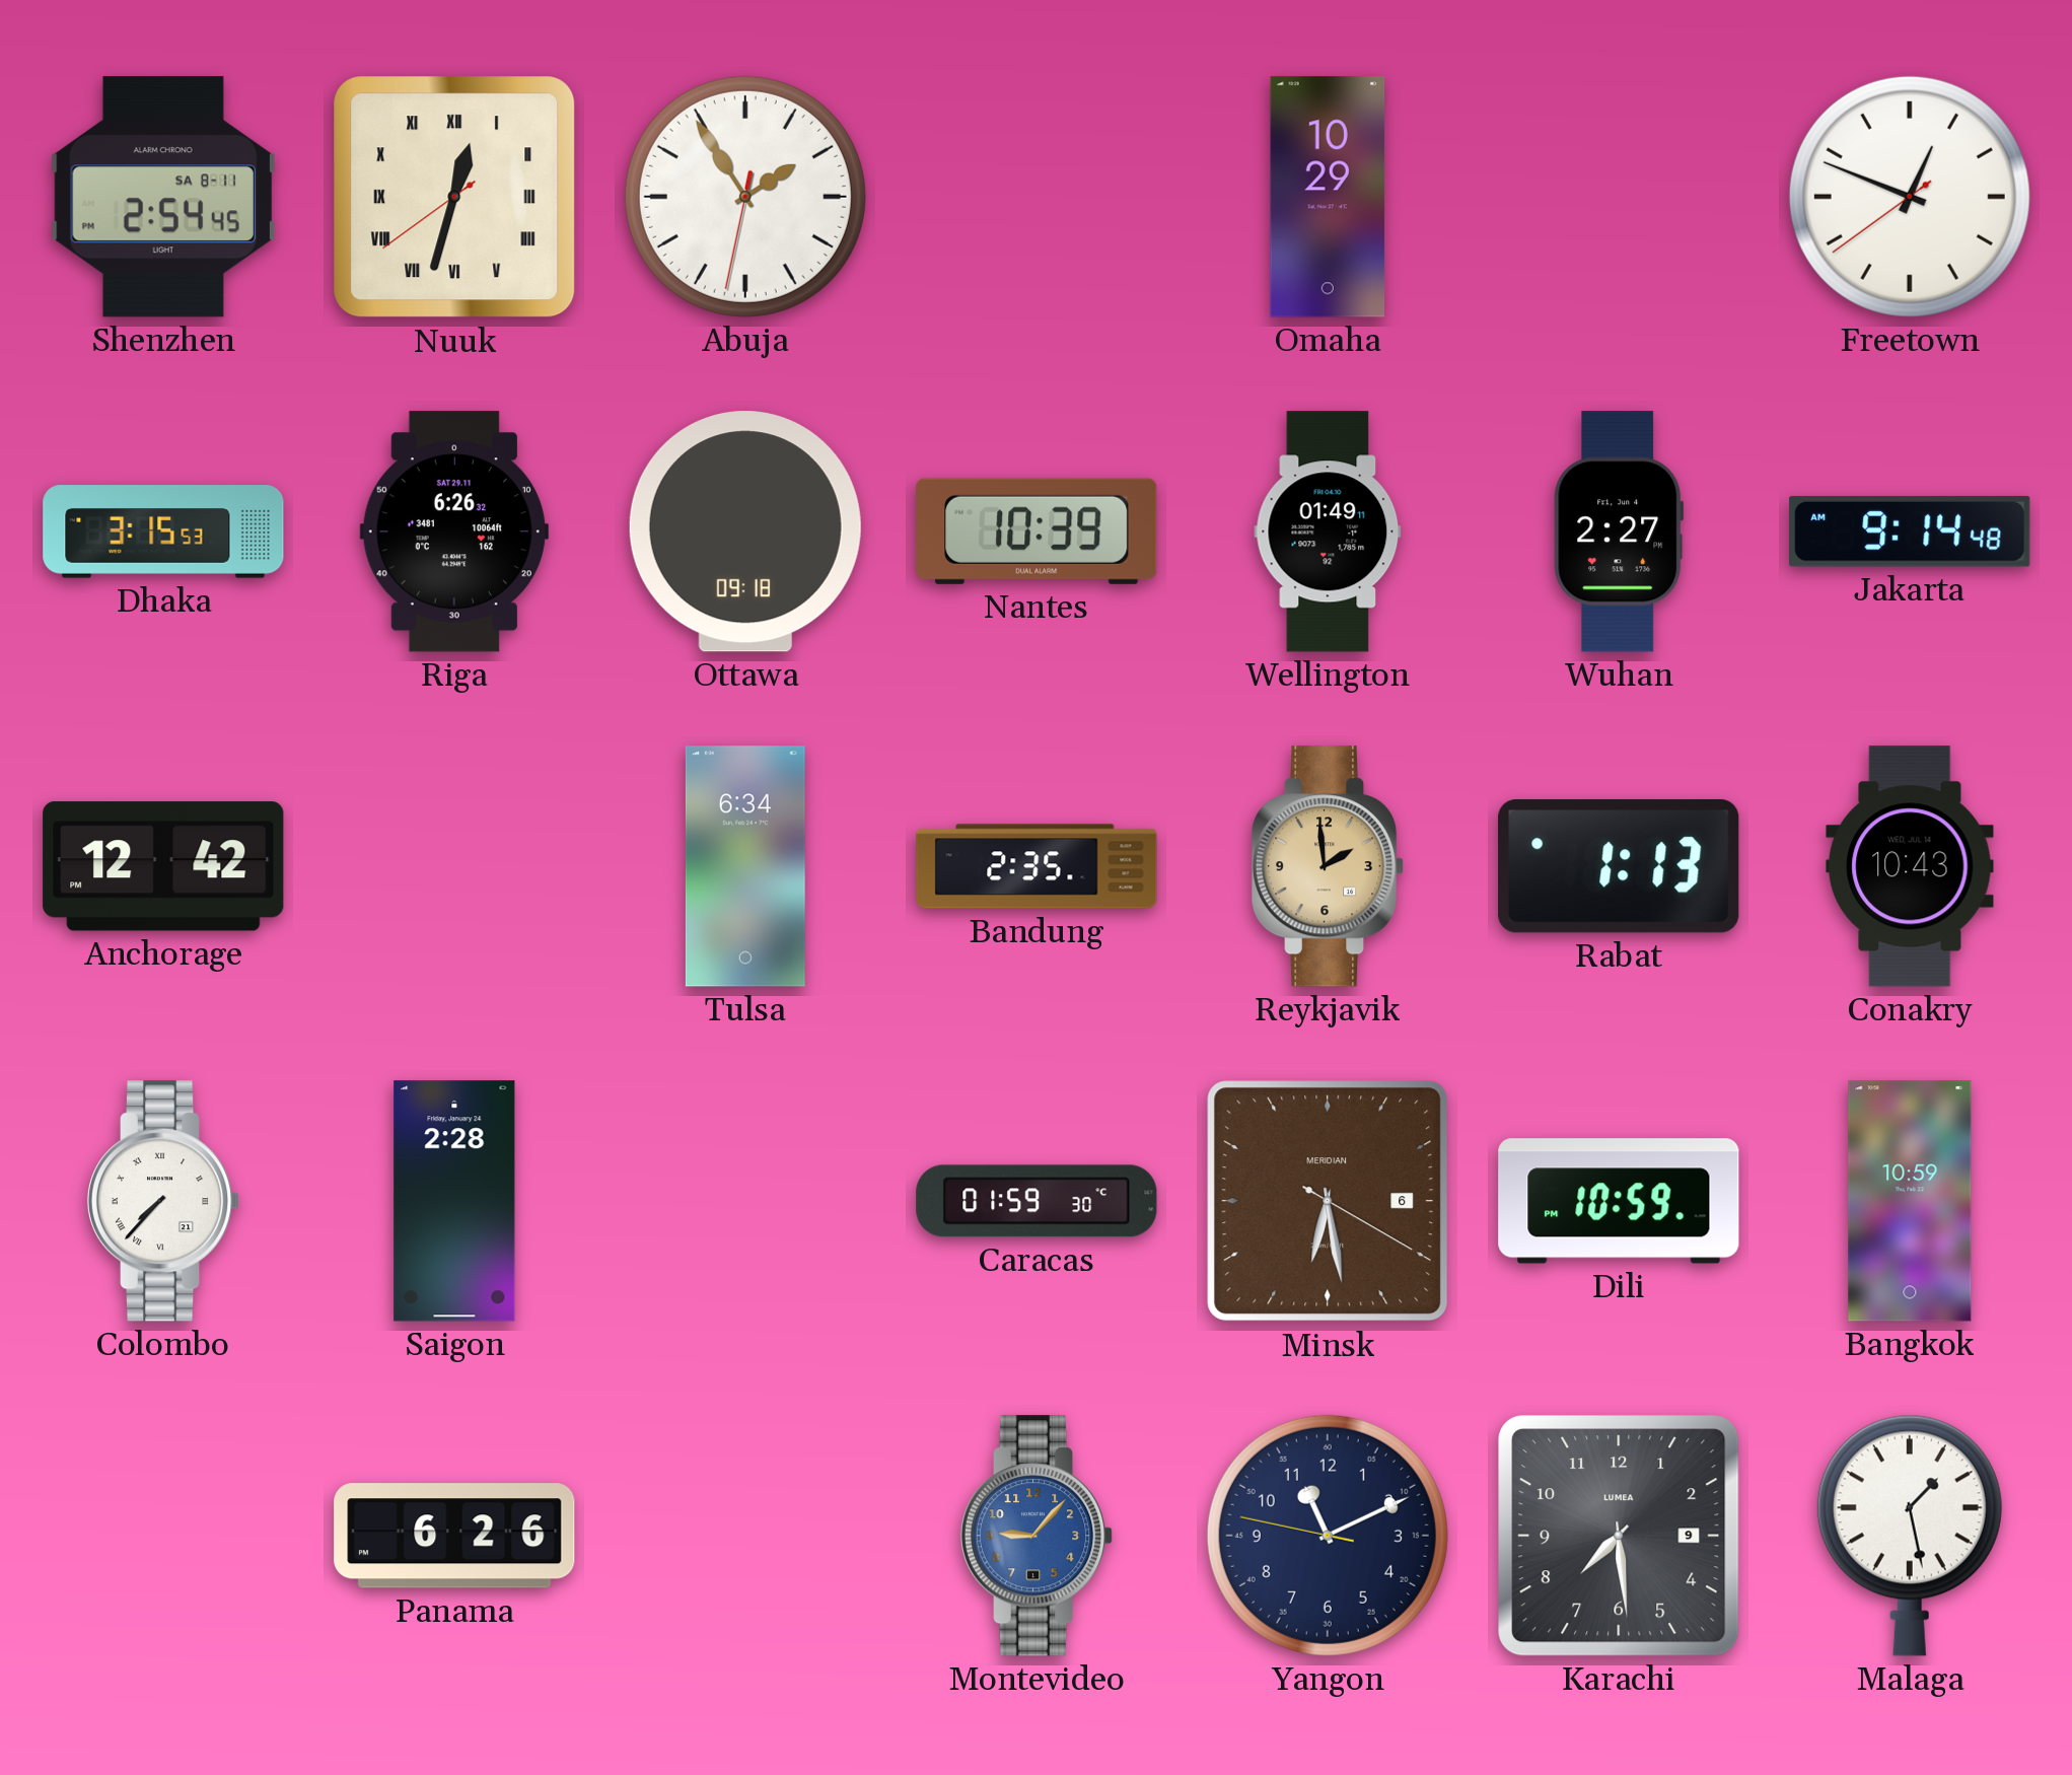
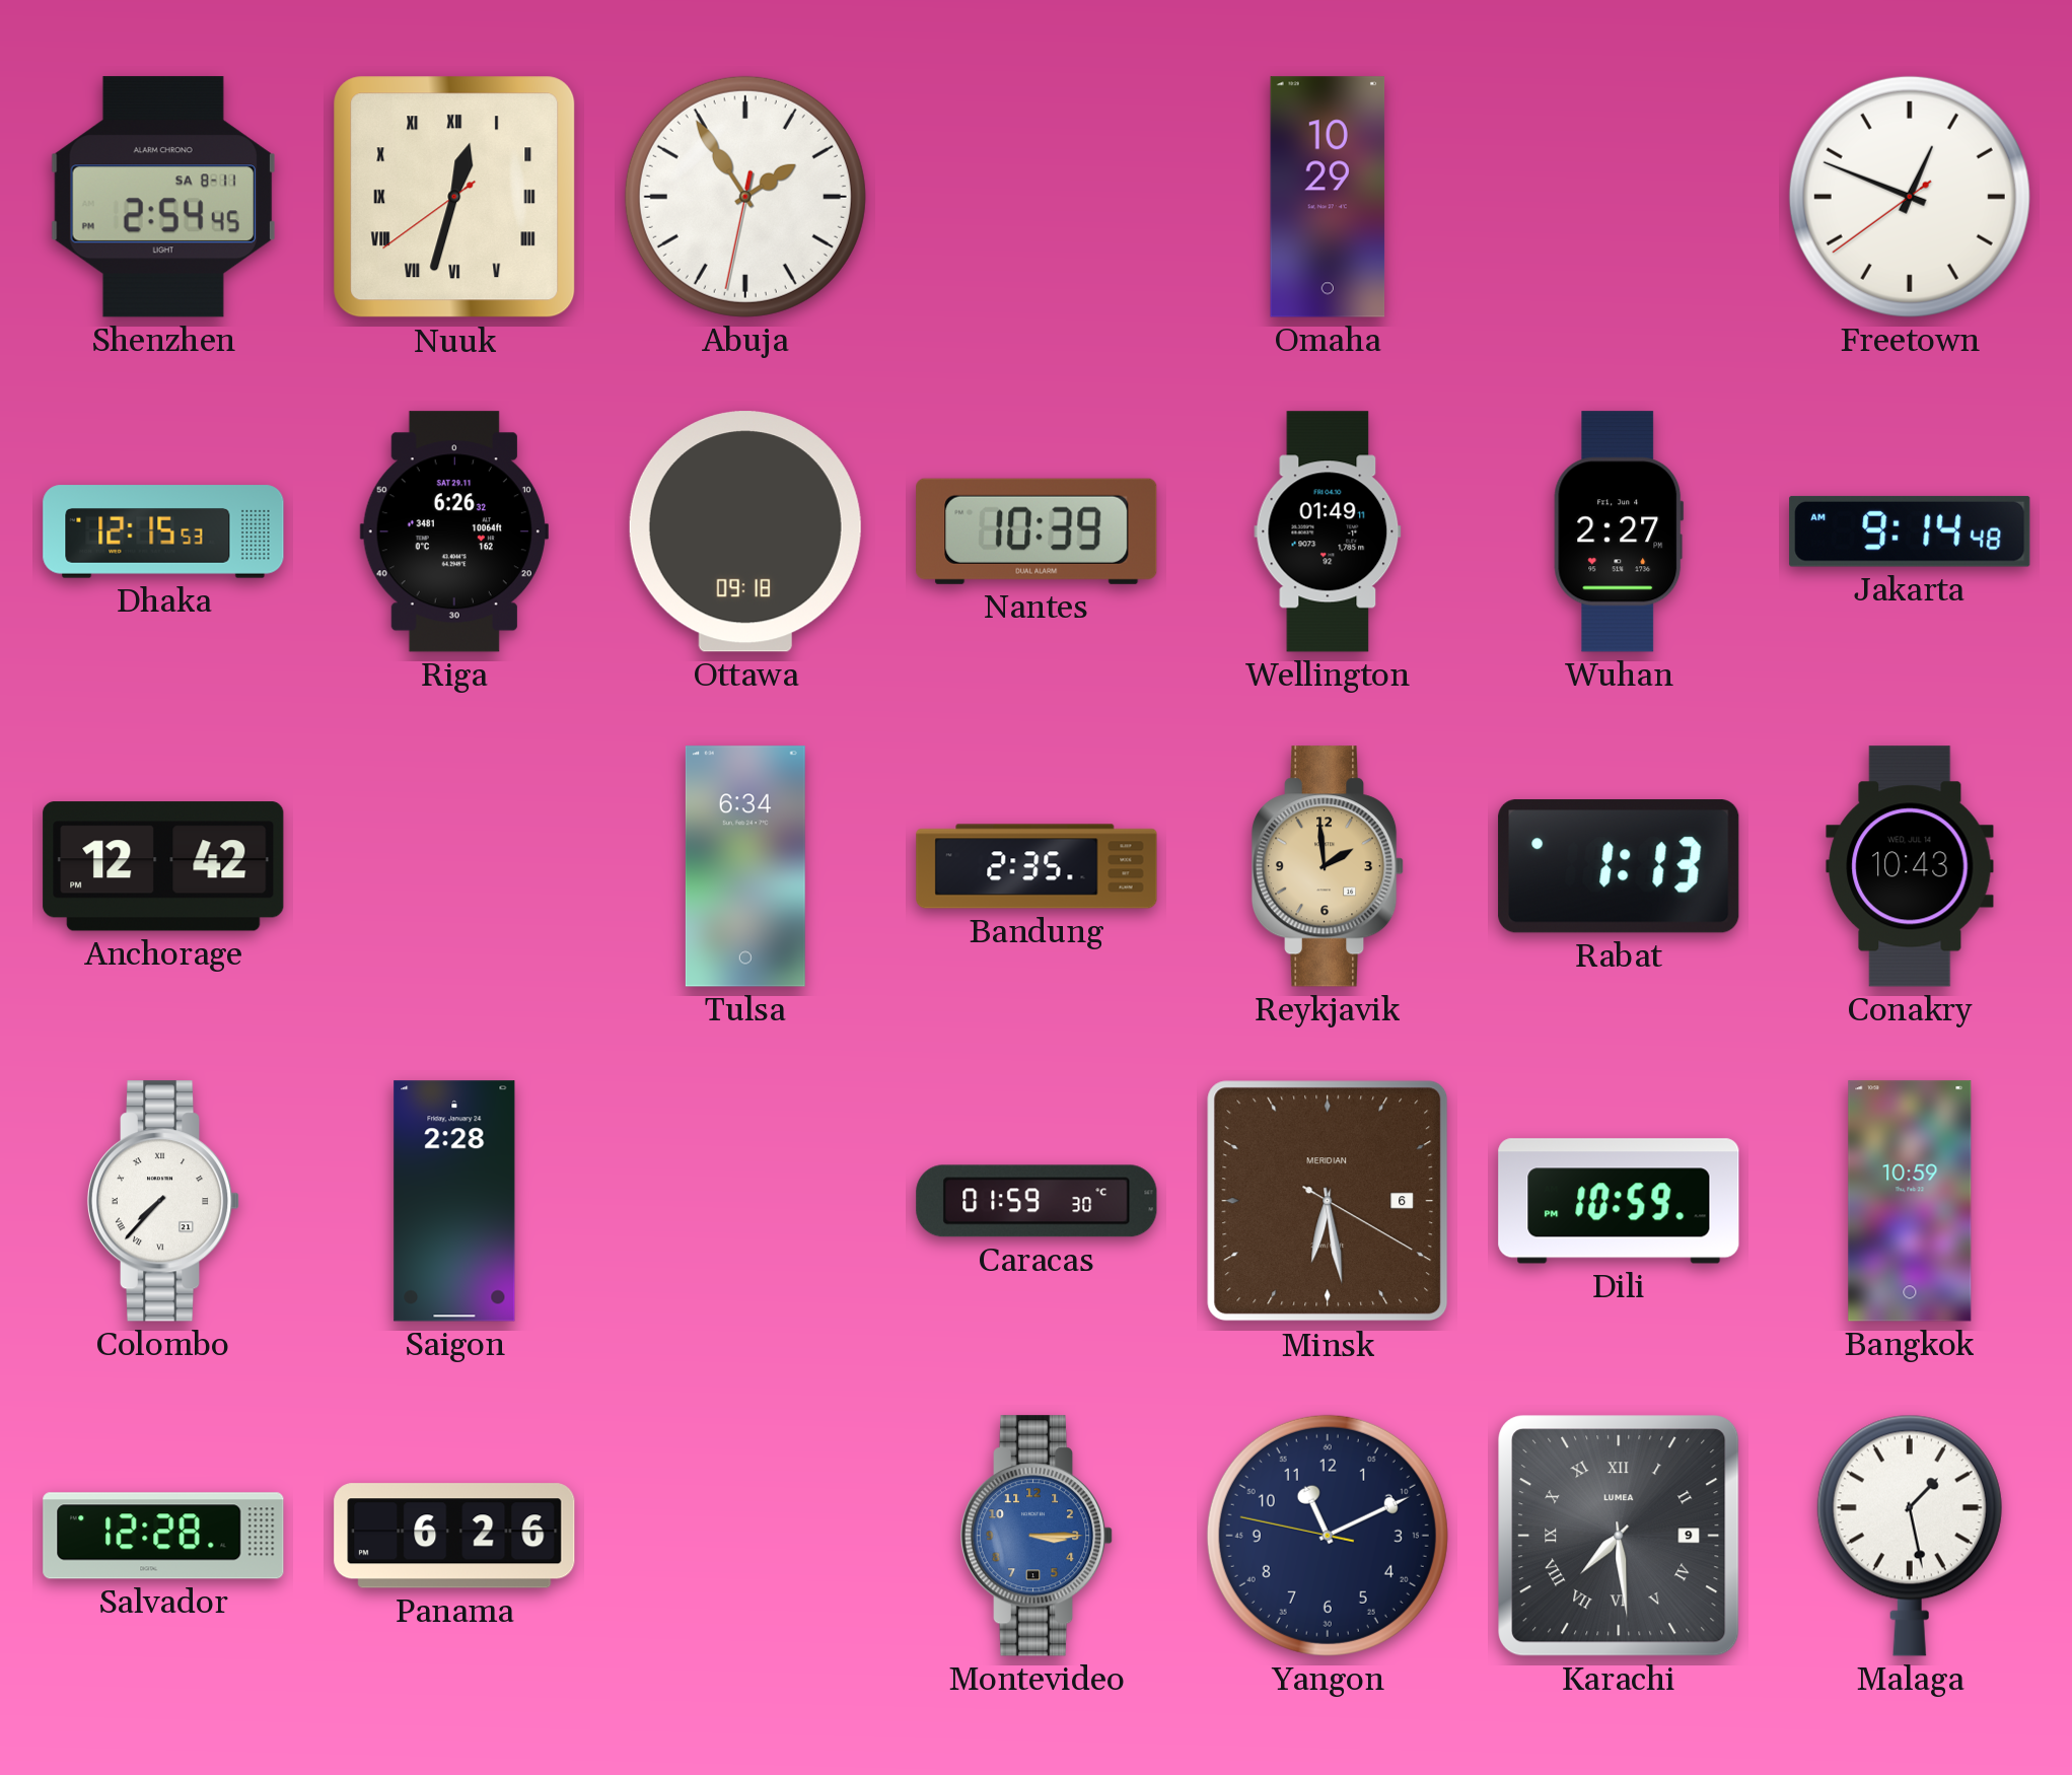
Dhaka: 3:15 -> 12:15 (163, 531)
Salvador: none -> 12:28 (163, 1536)
Montevideo: 9:07 -> 3:15 (1037, 1536)
Karachi numerals: Arabic -> Roman (1619, 1536)
